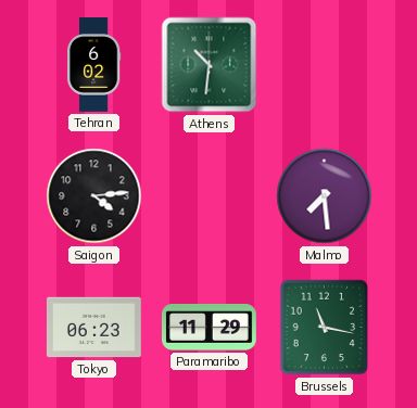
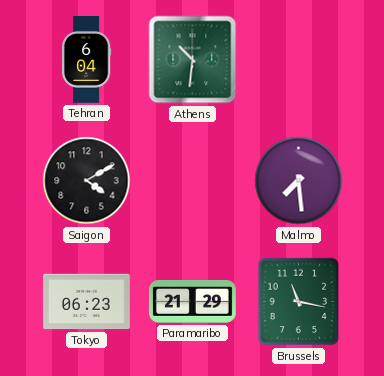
Tehran: 6:02 -> 6:04 (87, 60)
Saigon: 4:14 -> 4:10 (87, 181)
Paramaribo: 11:29 -> 21:29 (192, 302)
